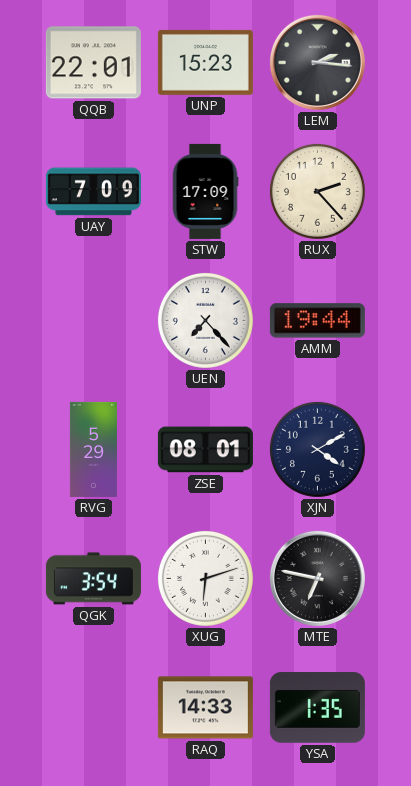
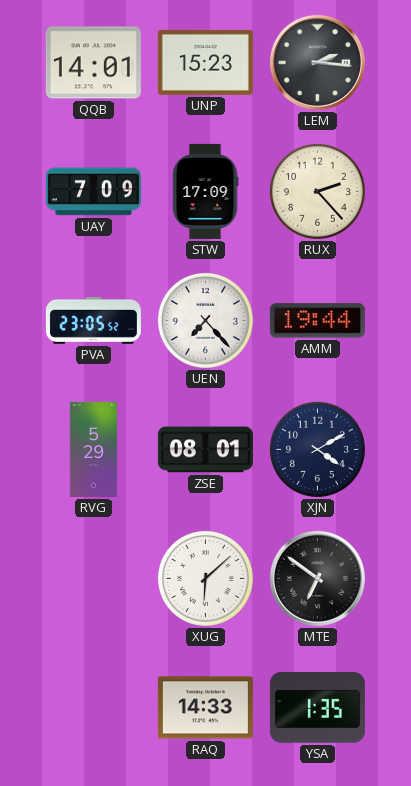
QQB: 22:01 -> 14:01 (93, 63)
PVA: none -> 23:05 (93, 320)
QGK: 3:54 -> none (93, 579)
XUG: 6:12 -> 6:08 (205, 578)
MTE: 6:47 -> 6:51 (317, 578)
